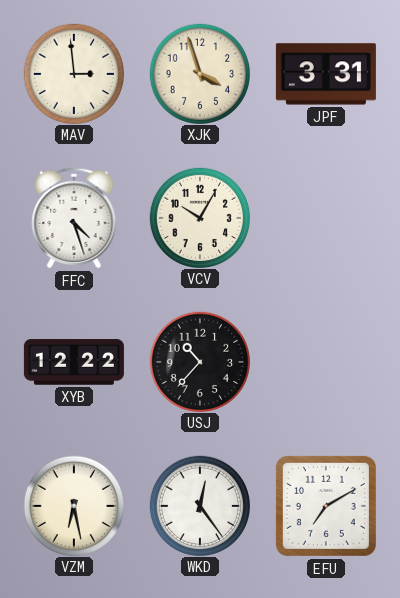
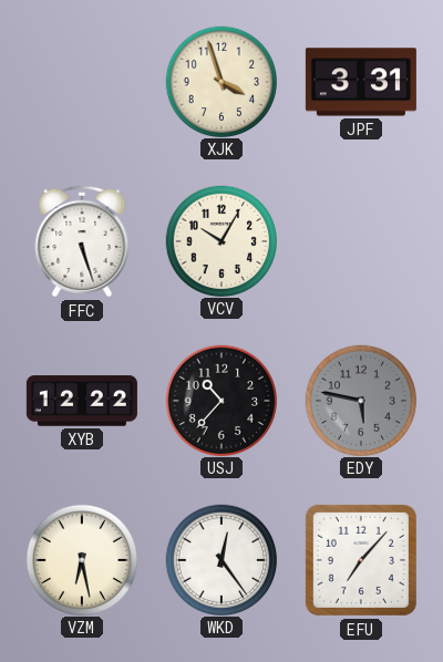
MAV: 2:59 -> none (73, 73)
FFC: 4:27 -> 5:27 (82, 241)
EDY: none -> 5:47 (360, 400)
EFU: 7:10 -> 7:07 (361, 560)
